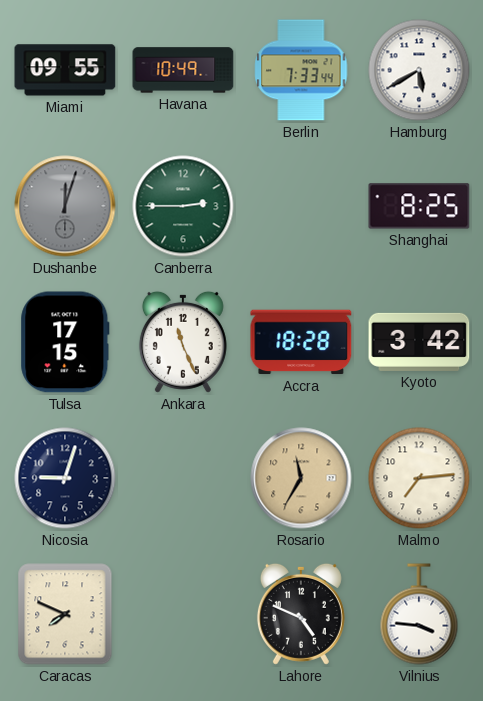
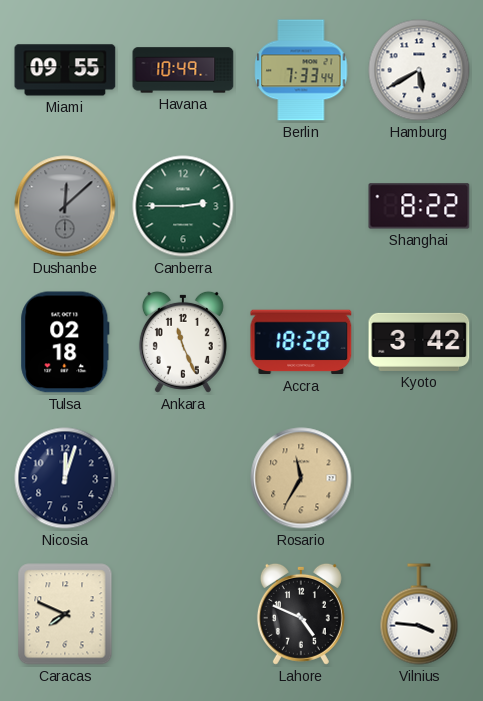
Dushanbe: 12:03 -> 12:08 (65, 206)
Shanghai: 8:25 -> 8:22 (419, 206)
Tulsa: 17:15 -> 02:18 (65, 342)
Nicosia: 9:03 -> 12:03 (65, 478)
Malmo: 7:14 -> none (419, 478)
